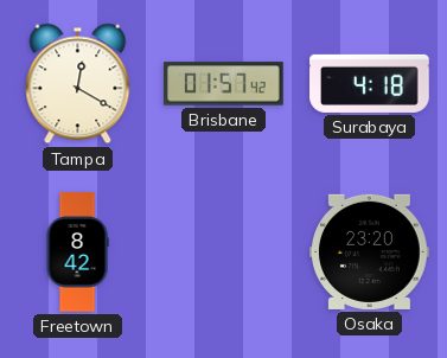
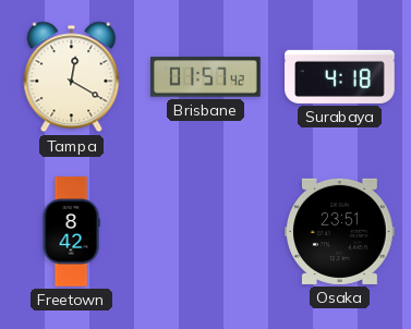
Osaka: 23:20 -> 23:51 (340, 231)
